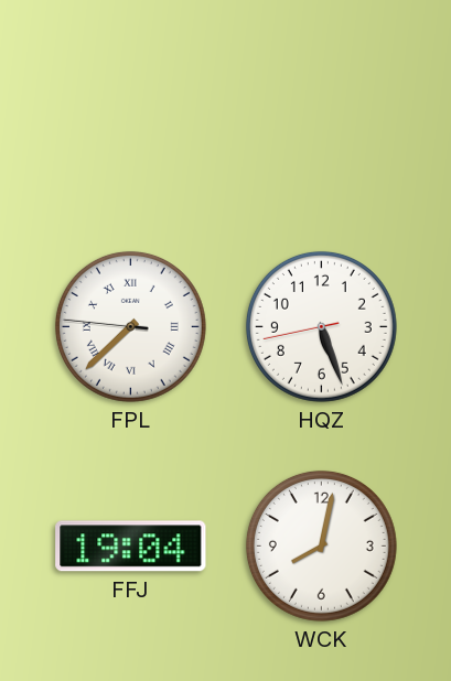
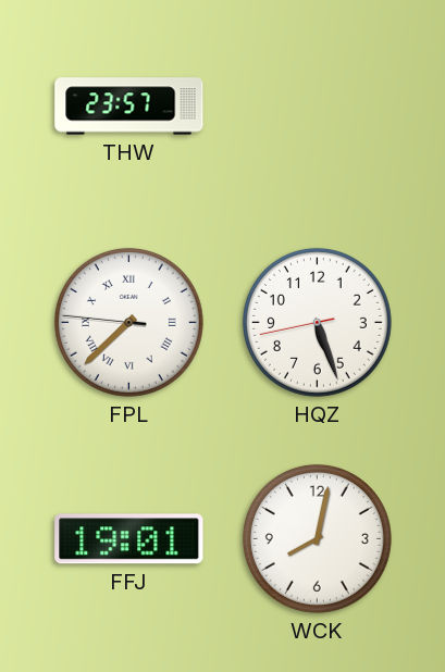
THW: none -> 23:57 (129, 107)
FFJ: 19:04 -> 19:01 (129, 539)
